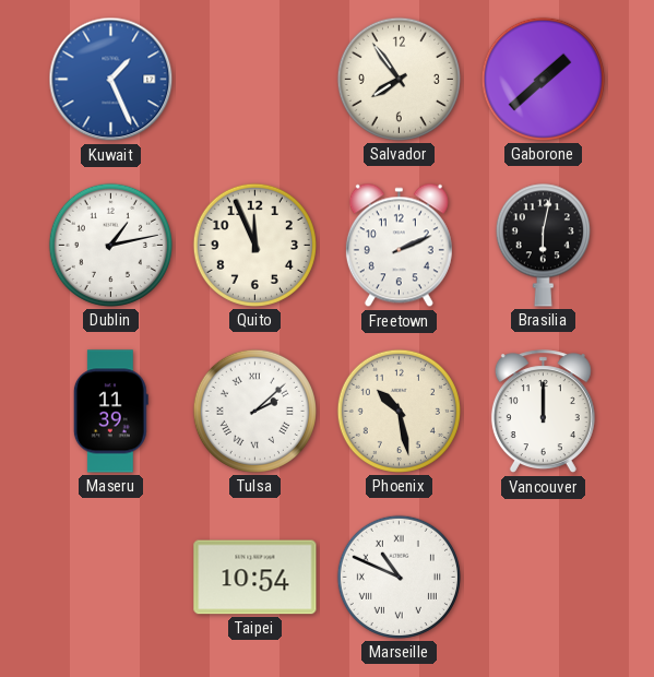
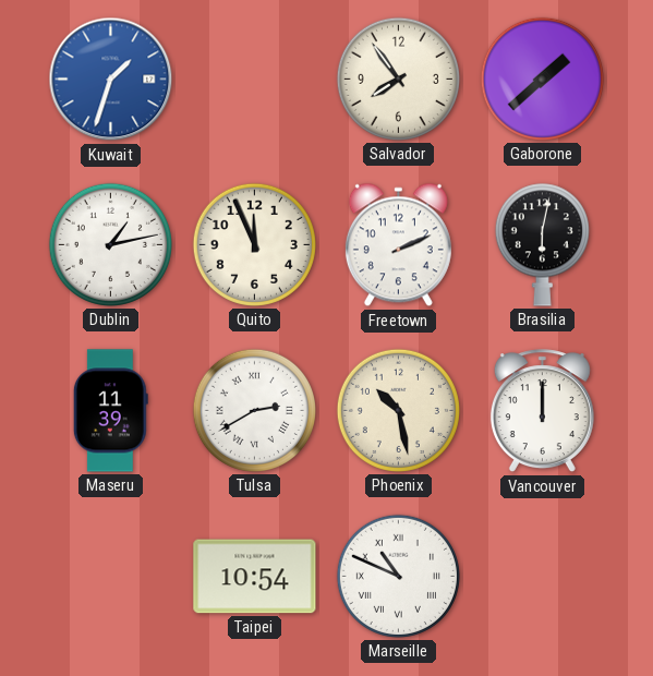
Kuwait: 1:26 -> 1:33 (111, 80)
Tulsa: 2:08 -> 2:40 (254, 410)
